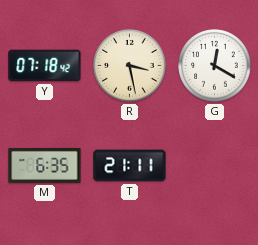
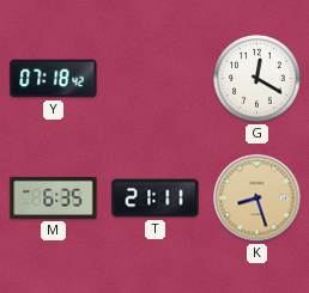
R: 3:28 -> none (130, 66)
K: none -> 8:27 (257, 199)
